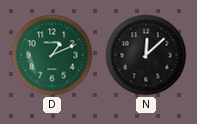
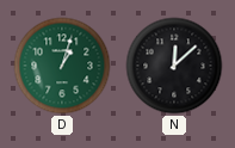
D: 1:11 -> 1:03 (62, 66)
